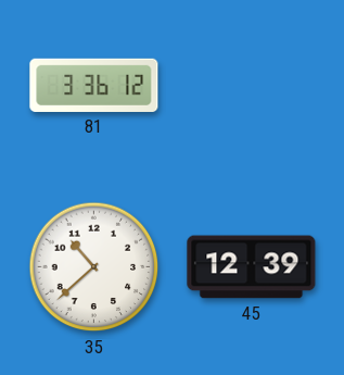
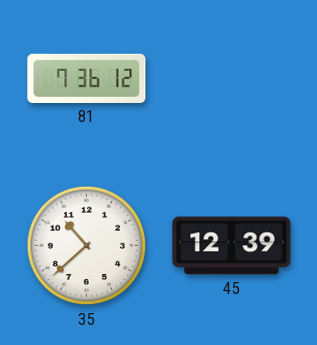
81: 3:36 -> 7:36 (87, 78)
